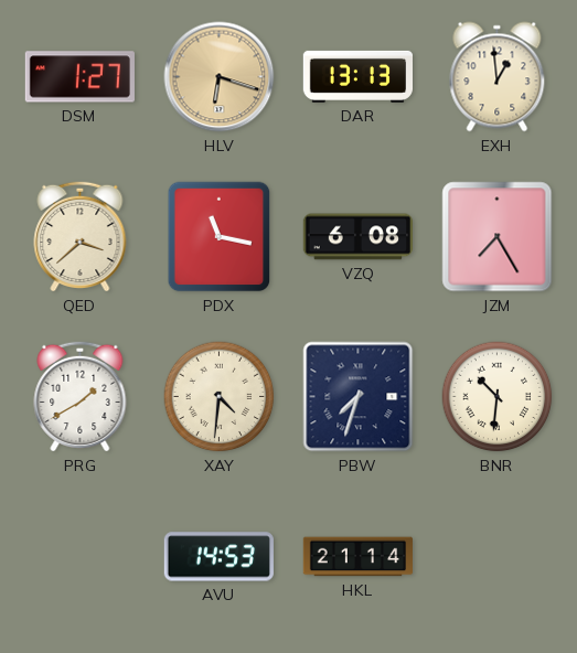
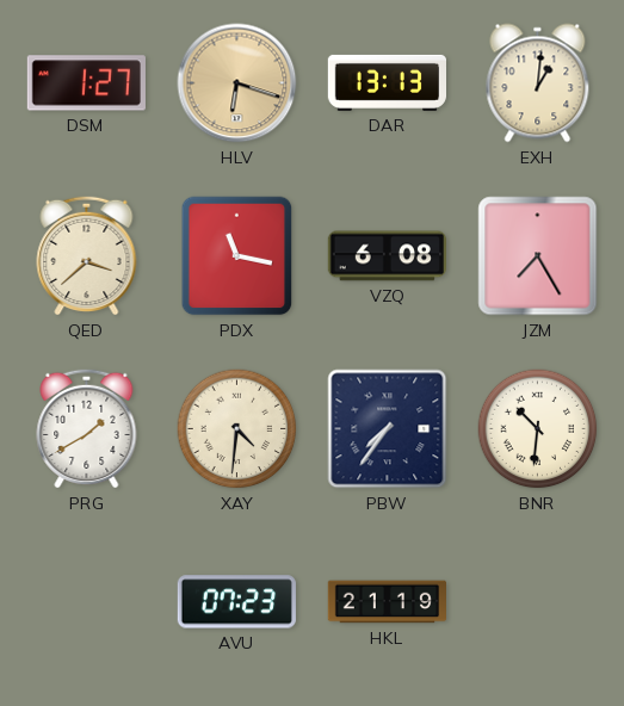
EXH: 12:59 -> 1:01 (538, 83)
PBW: 7:33 -> 7:36 (388, 429)
AVU: 14:53 -> 07:23 (236, 602)
HKL: 21:14 -> 21:19 (387, 602)
